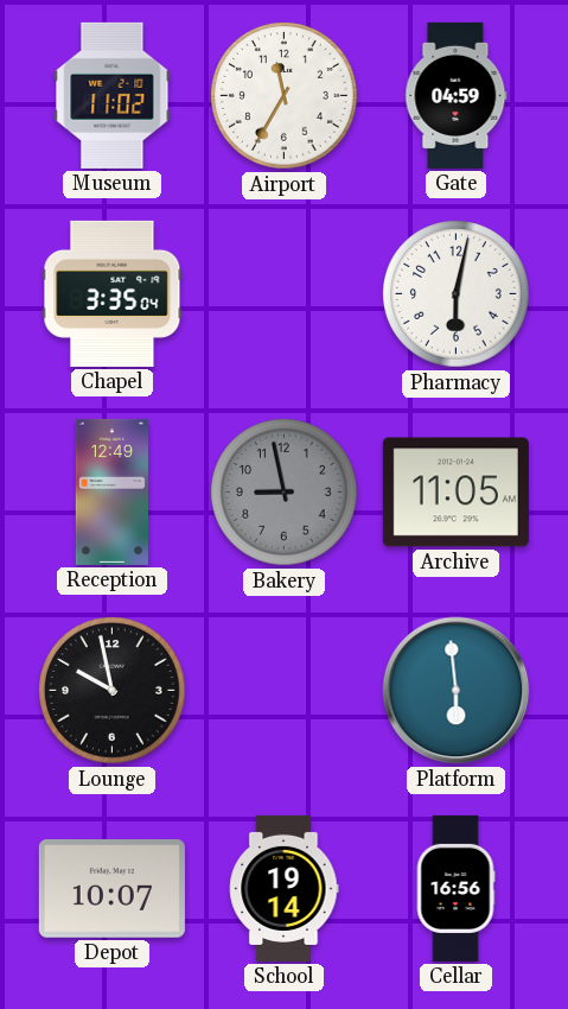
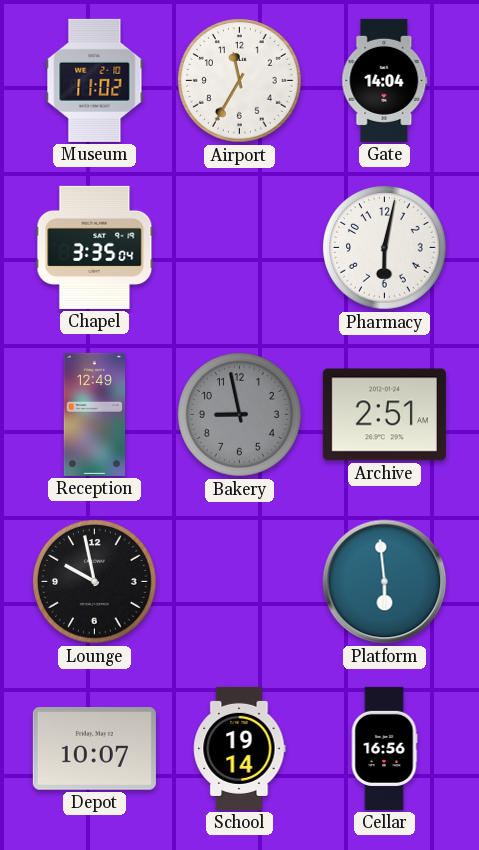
Gate: 04:59 -> 14:04 (385, 80)
Archive: 11:05 -> 2:51 (384, 415)
